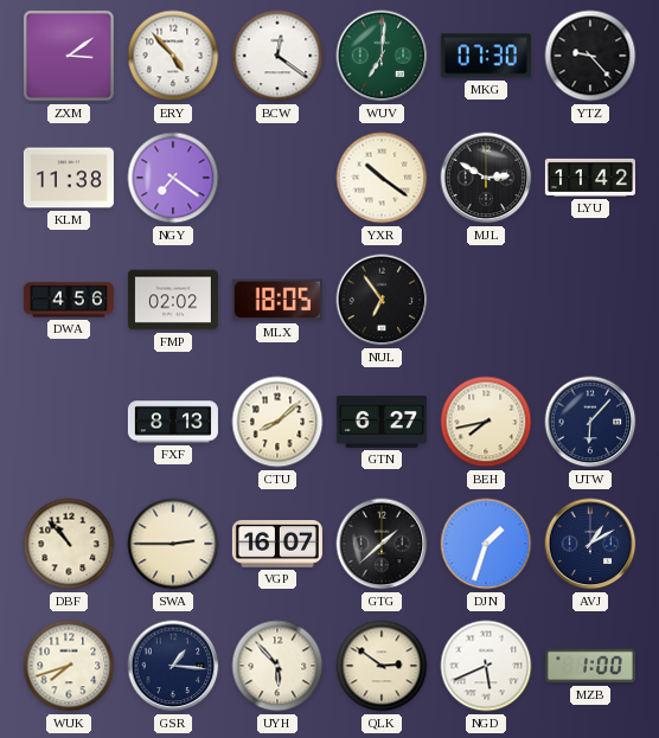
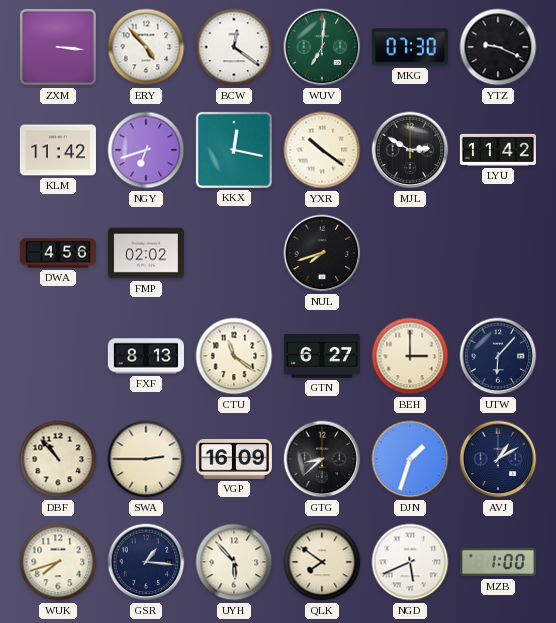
ZXM: 3:09 -> 3:16 (58, 47)
YTZ: 9:23 -> 9:19 (498, 47)
KLM: 11:38 -> 11:42 (58, 150)
NGY: 7:21 -> 6:42 (146, 150)
KKX: none -> 12:17 (234, 150)
MLX: 18:05 -> none (277, 300)
NUL: 6:54 -> 7:42 (322, 253)
CTU: 8:08 -> 11:21 (234, 356)
BEH: 7:43 -> 3:00 (410, 356)
VGP: 16:07 -> 16:09 (234, 460)
GTG: 1:38 -> 8:38 (322, 459)
QLK: 2:51 -> 7:51 (322, 562)
